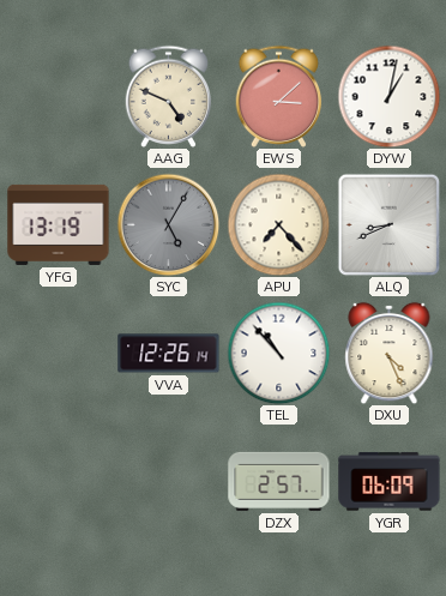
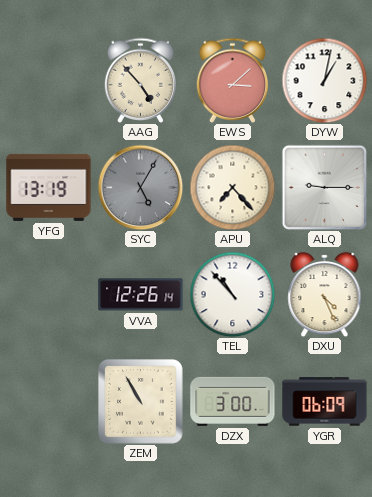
AAG: 4:49 -> 4:53 (141, 80)
ALQ: 8:41 -> 9:15 (324, 187)
ZEM: none -> 10:55 (141, 402)
DZX: 2:57 -> 3:00 (233, 401)
